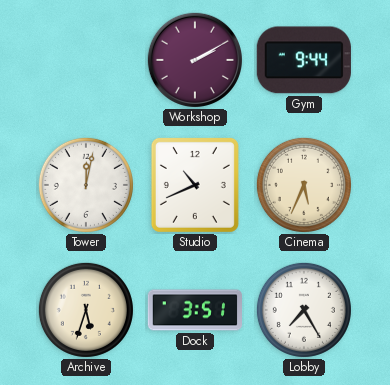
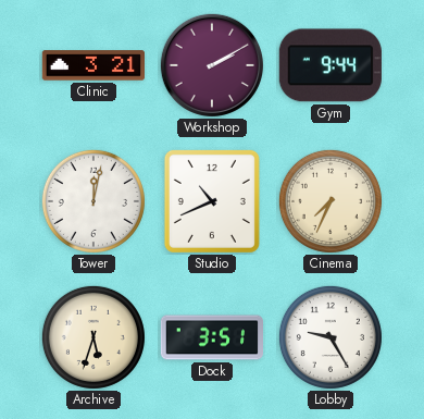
Clinic: none -> 3:21 (92, 65)
Cinema: 5:34 -> 7:34 (331, 201)
Lobby: 7:25 -> 9:25 (331, 337)
